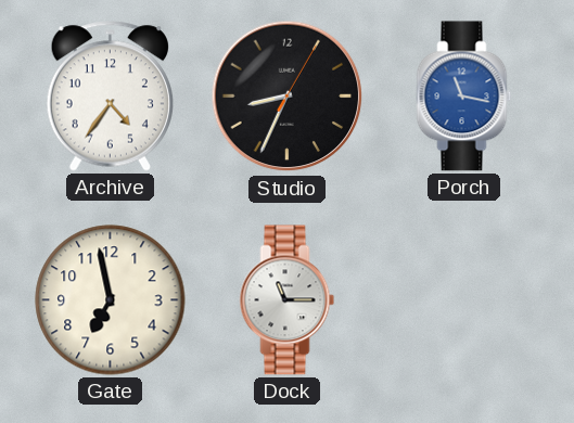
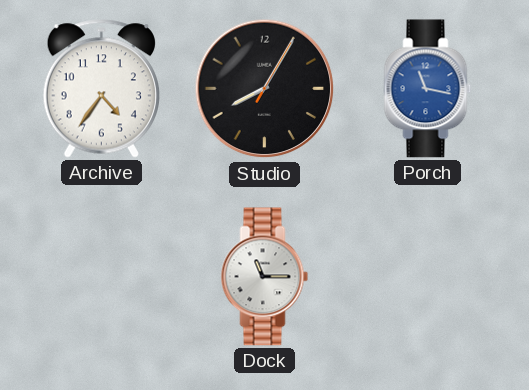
Studio: 8:34 -> 8:05 (265, 89)
Gate: 6:58 -> none (111, 300)
